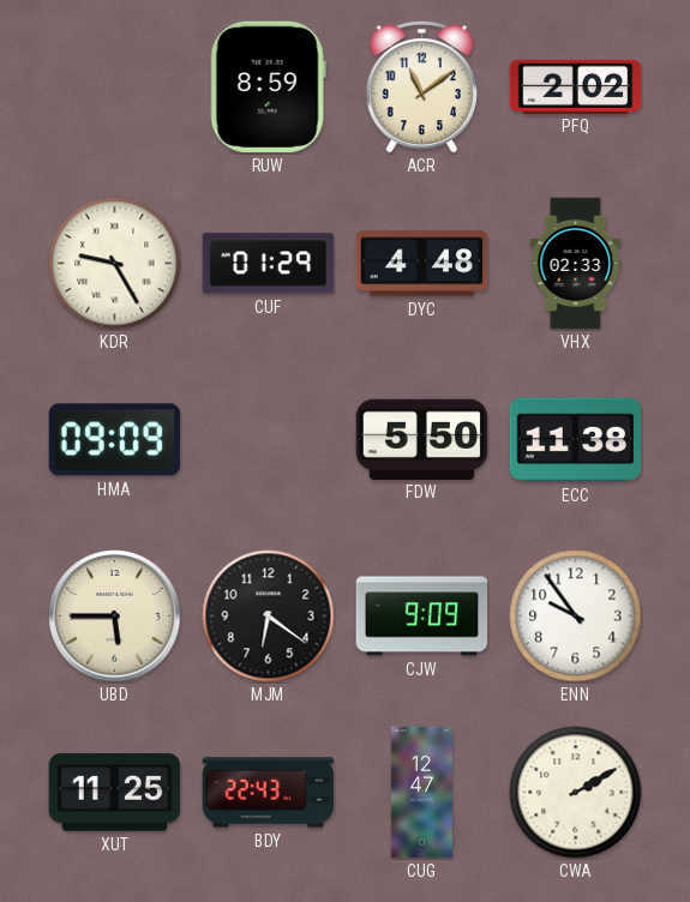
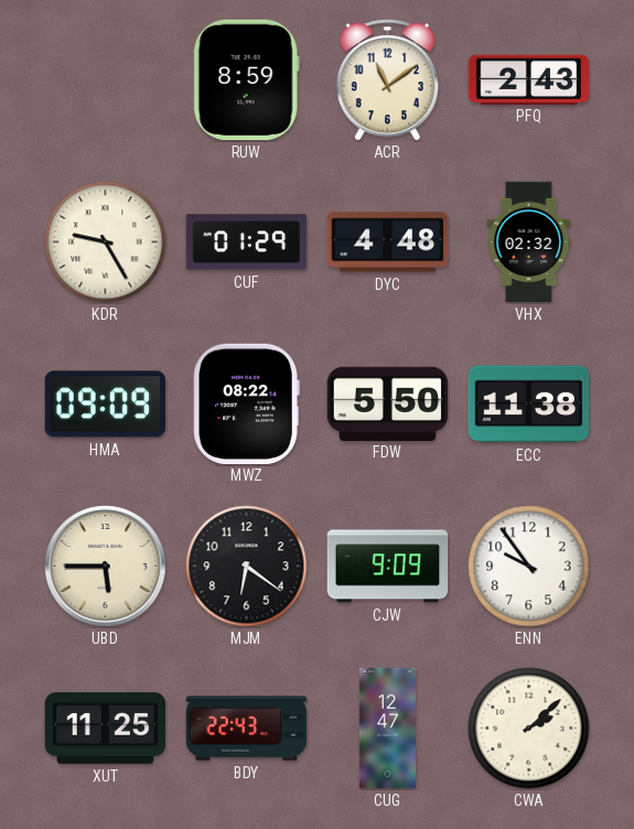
PFQ: 2:02 -> 2:43 (529, 79)
VHX: 02:33 -> 02:32 (529, 243)
MWZ: none -> 08:22 (246, 403)
CWA: 2:10 -> 2:08 (529, 729)
